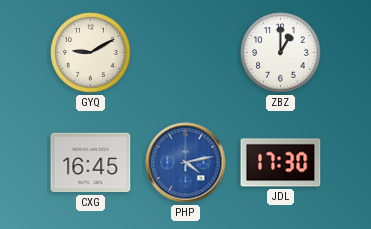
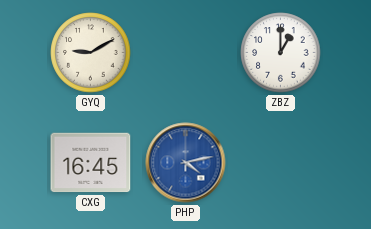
JDL: 17:30 -> none (281, 163)
